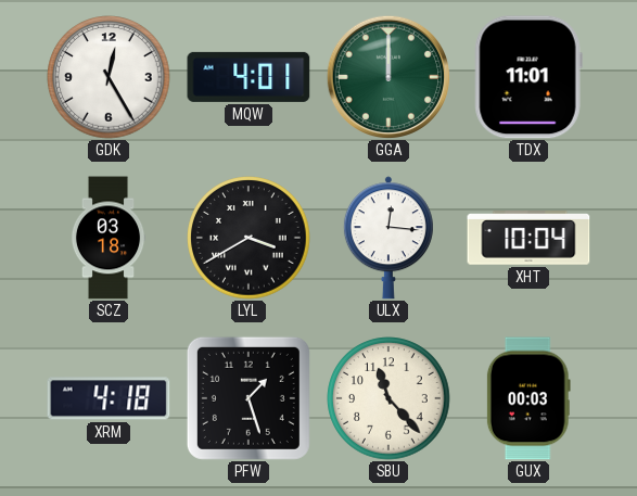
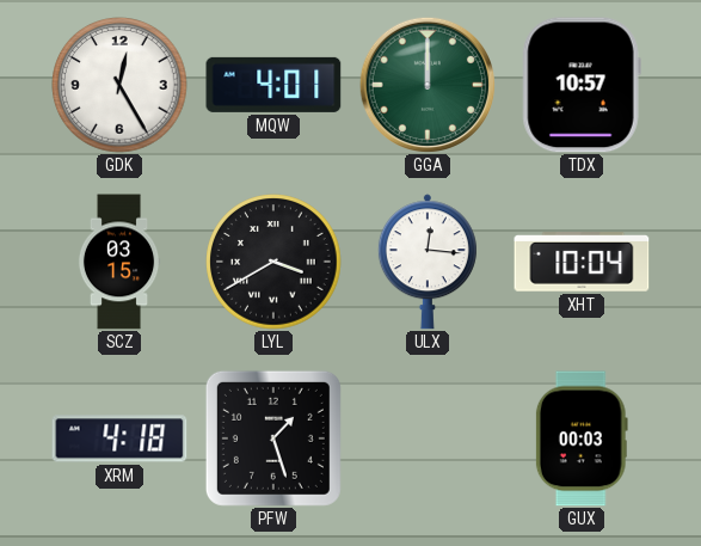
TDX: 11:01 -> 10:57 (582, 85)
SCZ: 03:18 -> 03:15 (119, 262)
SBU: 11:23 -> none (388, 398)
